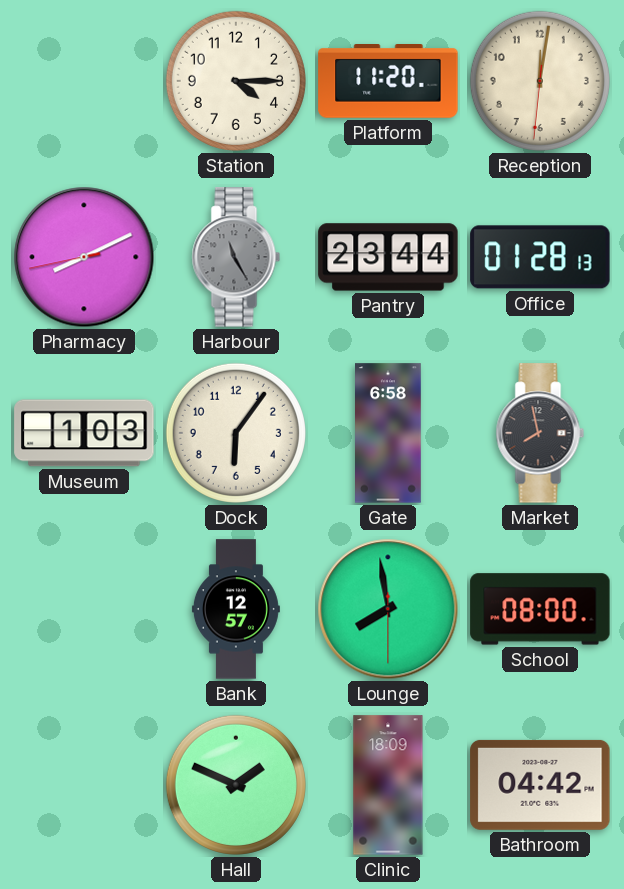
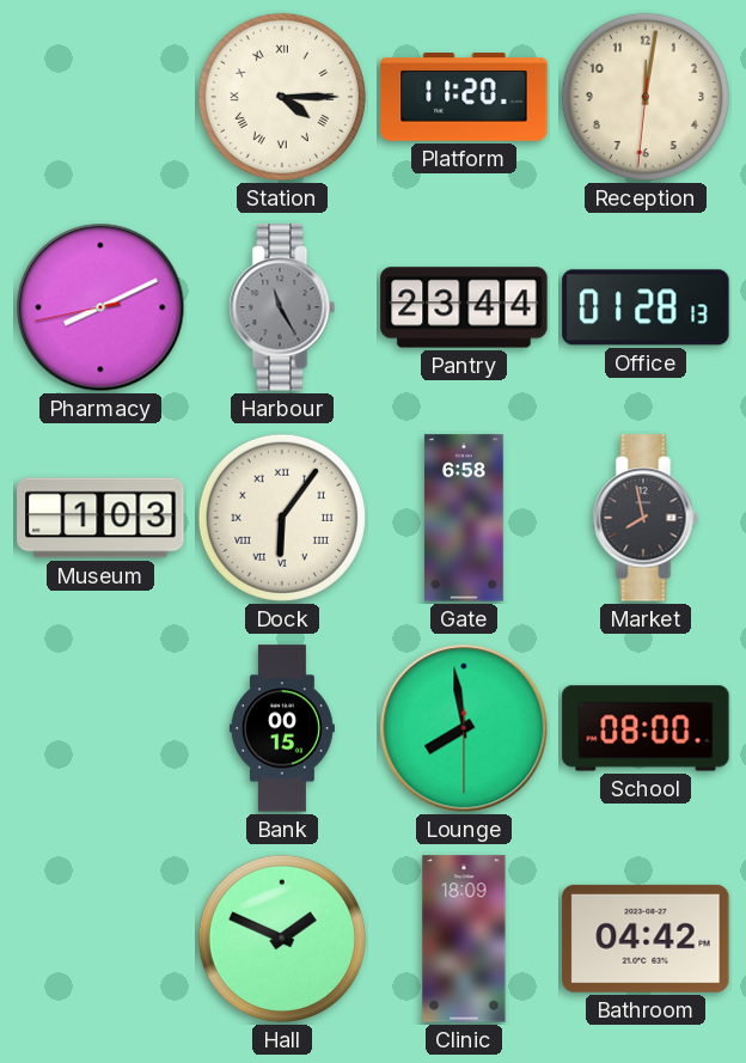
Station numerals: Arabic -> Roman (282, 97)
Dock numerals: Arabic -> Roman (282, 518)
Bank: 12:57 -> 00:15 (282, 728)
